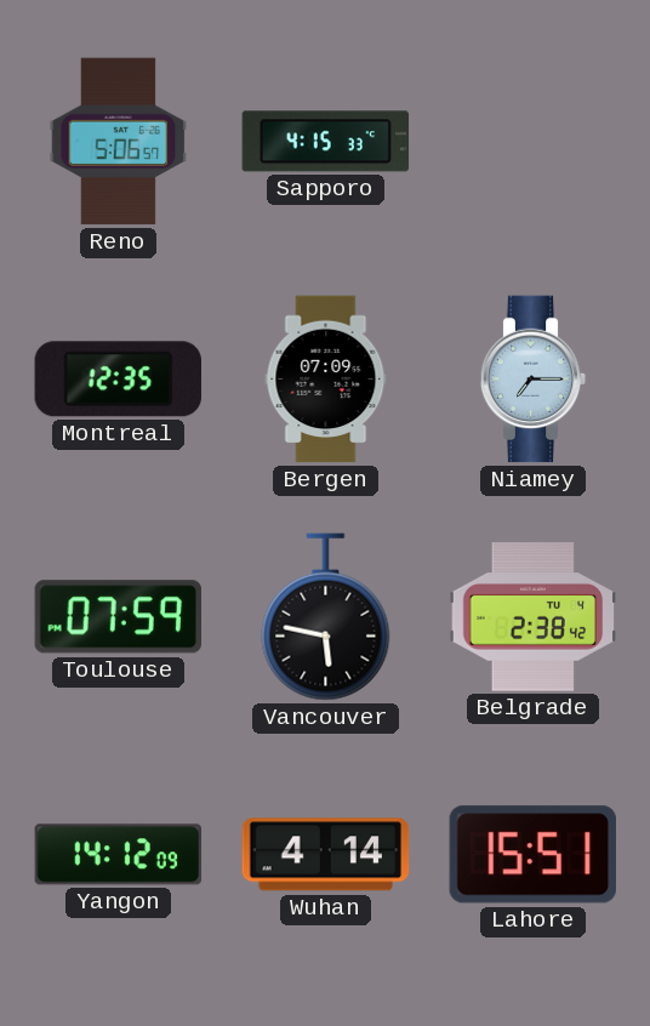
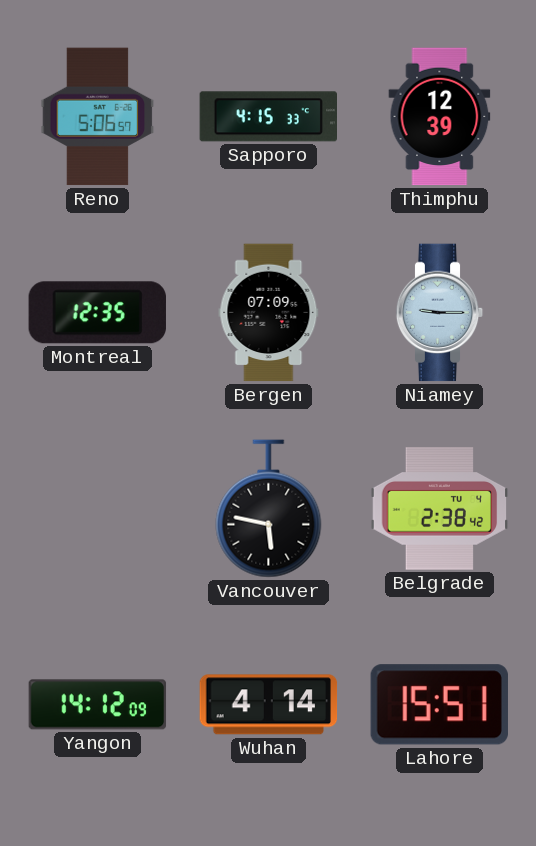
Thimphu: none -> 12:39 (440, 117)
Niamey: 7:15 -> 9:15 (440, 313)
Toulouse: 07:59 -> none (118, 617)
